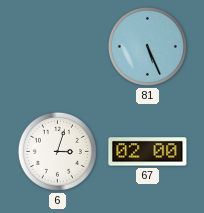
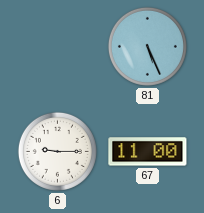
6: 3:03 -> 9:15 (57, 151)
67: 02:00 -> 11:00 (148, 152)
